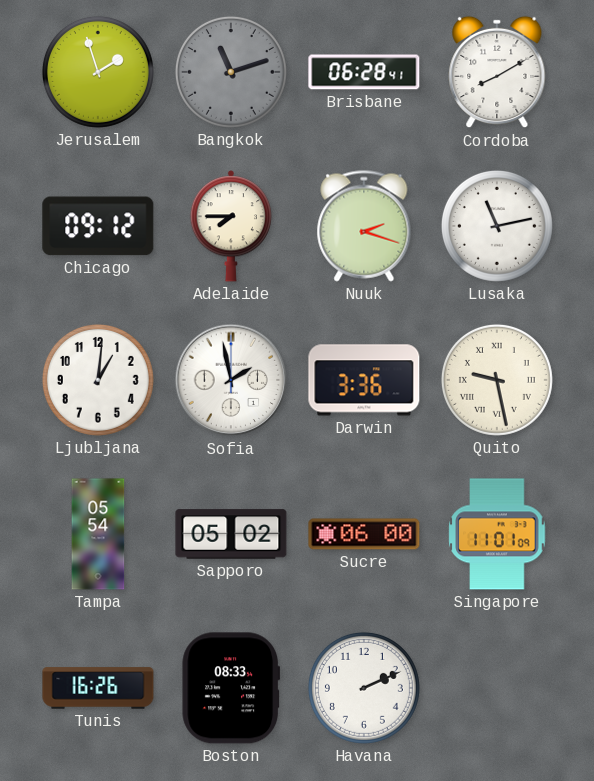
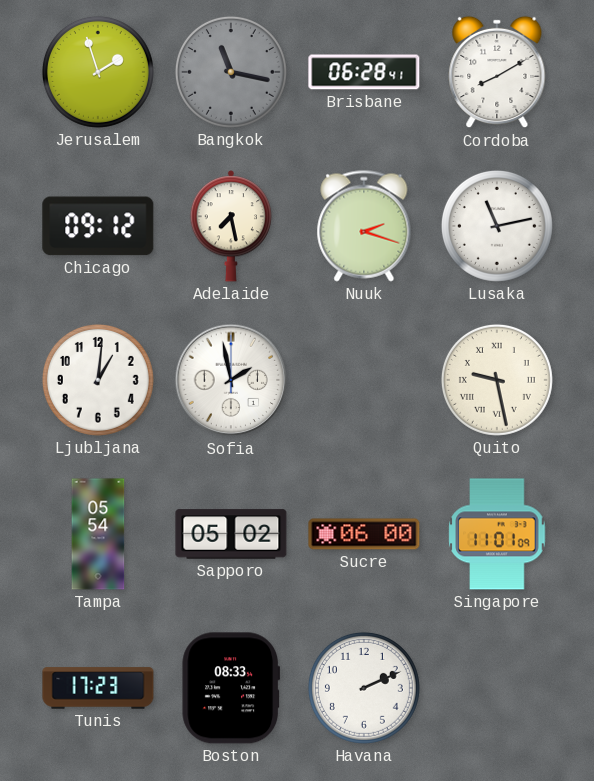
Bangkok: 11:12 -> 11:17 (231, 72)
Adelaide: 7:45 -> 7:28 (230, 226)
Darwin: 3:36 -> none (364, 380)
Tunis: 16:26 -> 17:23 (98, 688)
